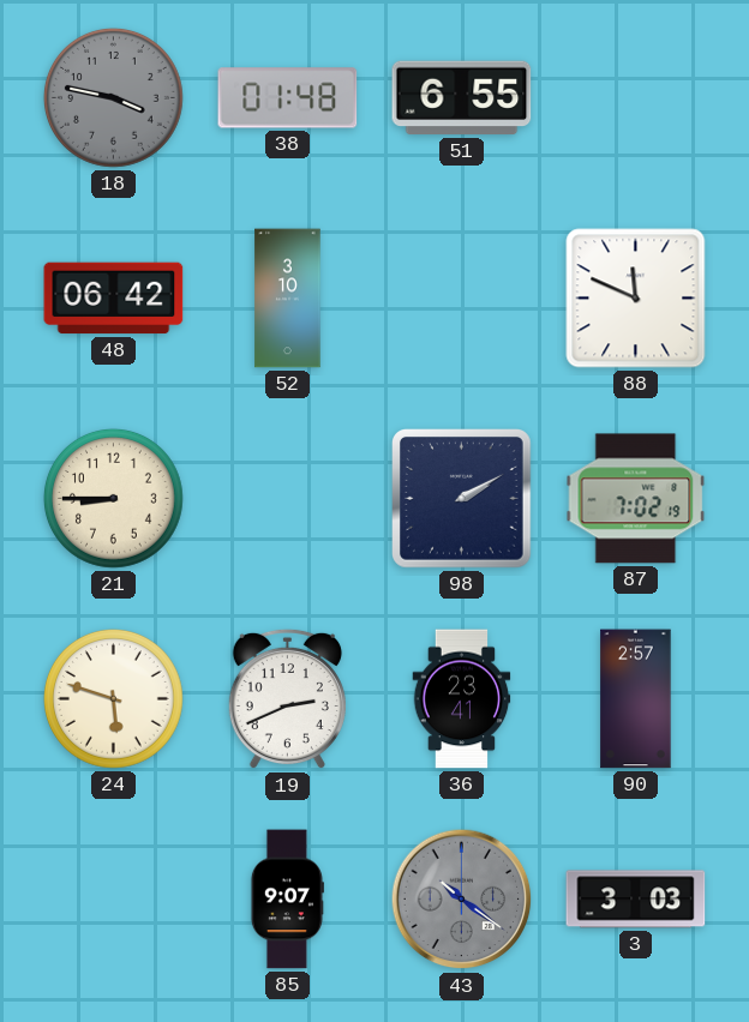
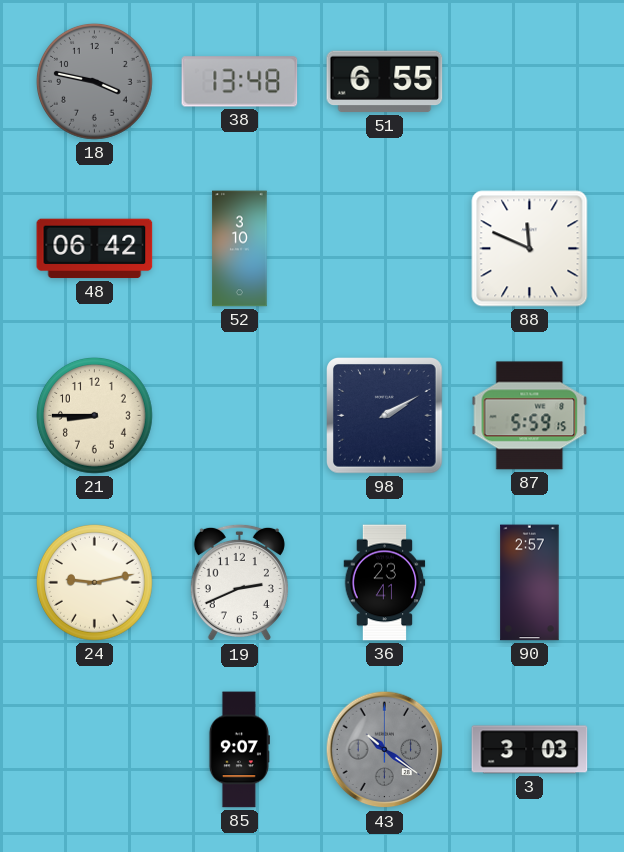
38: 01:48 -> 13:48 (240, 82)
87: 7:02 -> 5:59 (530, 416)
24: 5:48 -> 9:13 (94, 582)
